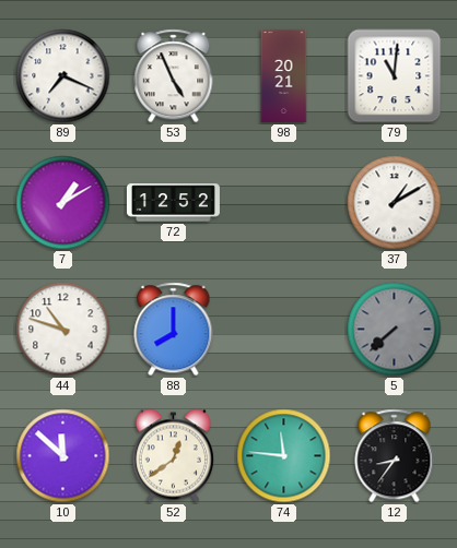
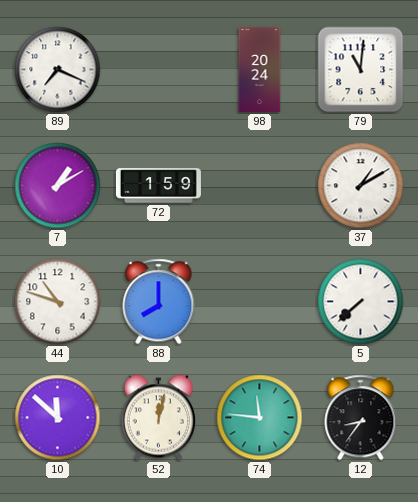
53: 4:56 -> none (174, 76)
98: 20:21 -> 20:24 (260, 69)
72: 12:52 -> 1:59 (158, 186)
5 dial: grey -> white (361, 302)
52: 12:39 -> 12:02 (158, 418)
